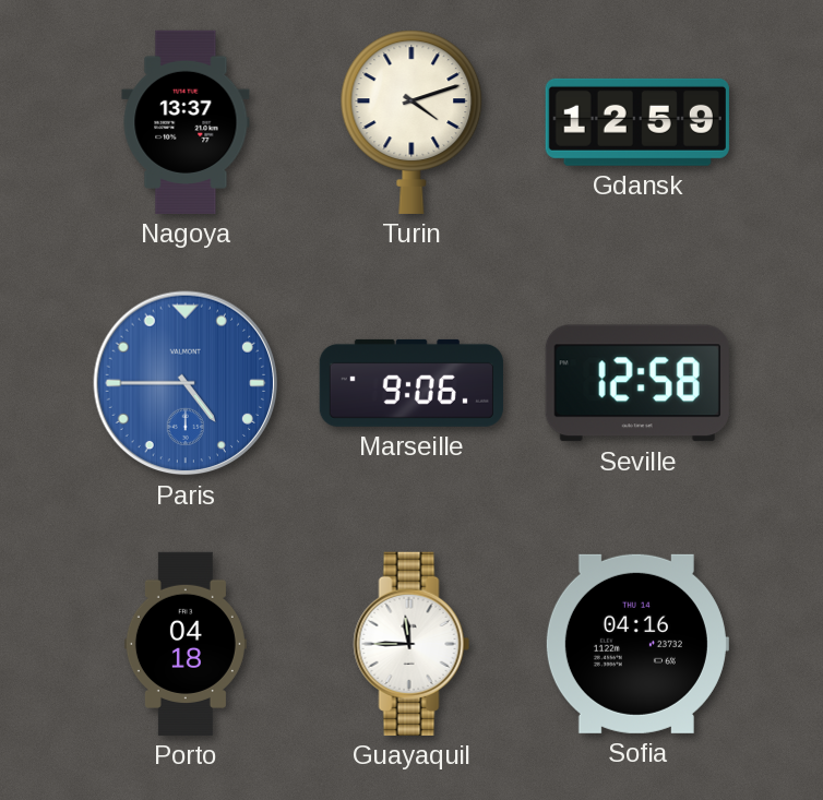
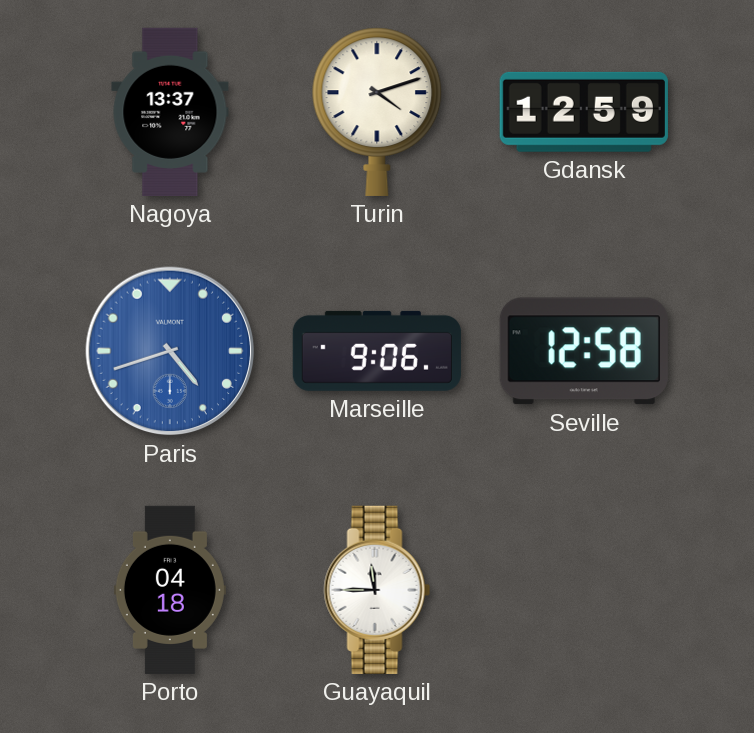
Paris: 4:45 -> 4:42 (170, 351)
Sofia: 04:16 -> none (636, 644)
